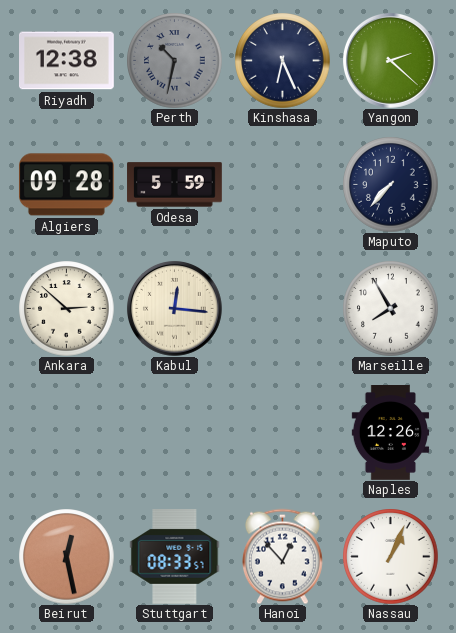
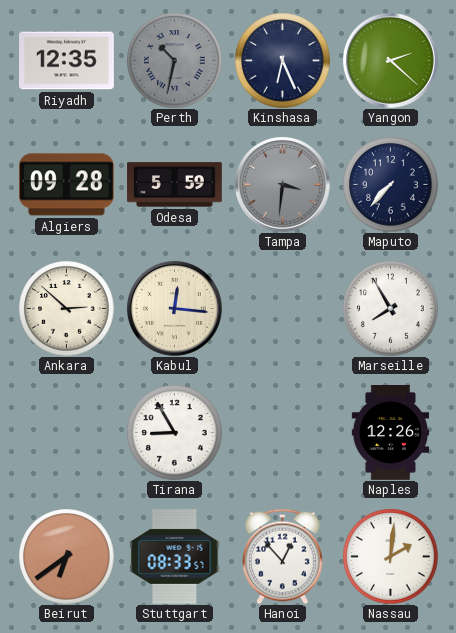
Riyadh: 12:38 -> 12:35 (67, 61)
Tampa: none -> 3:31 (282, 184)
Tirana: none -> 8:55 (174, 432)
Beirut: 12:28 -> 6:39 (66, 556)
Nassau: 1:04 -> 2:01 (390, 556)
